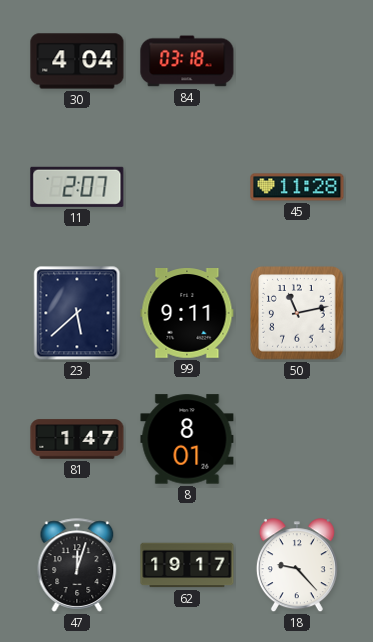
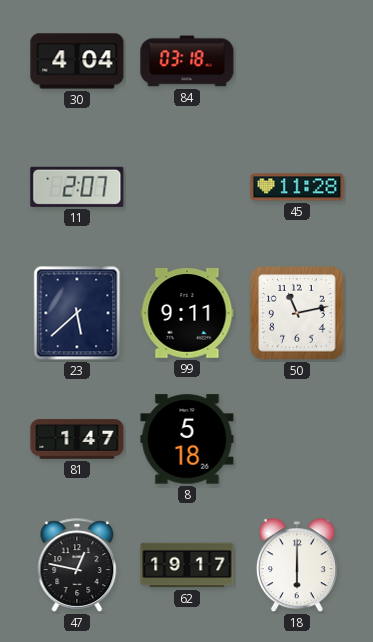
8: 8:01 -> 5:18 (187, 439)
47: 12:03 -> 12:47 (77, 565)
18: 9:23 -> 6:00 (297, 566)
